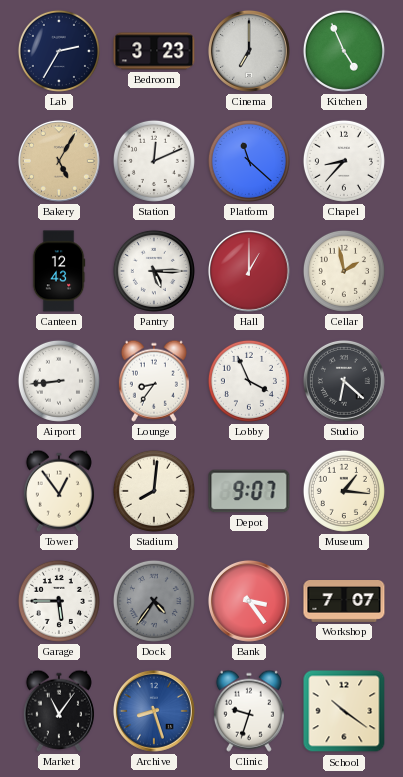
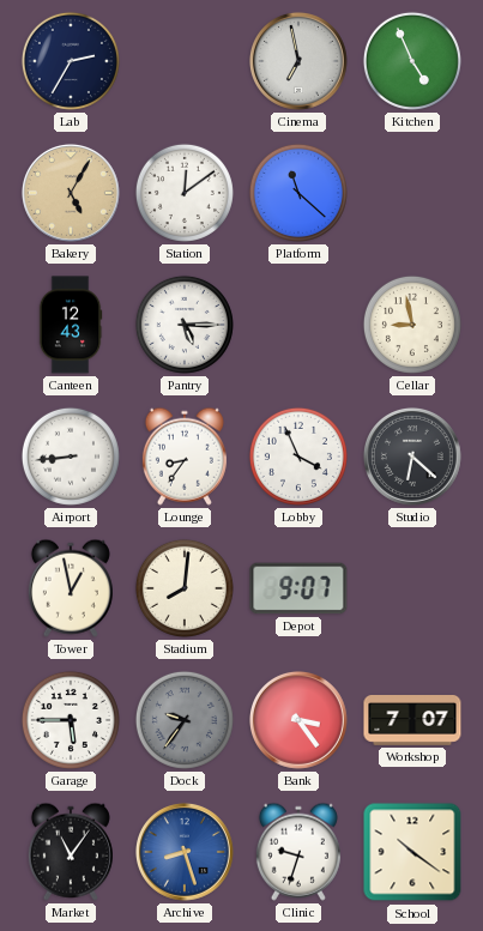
Bedroom: 3:23 -> none (154, 51)
Cinema: 7:00 -> 6:58 (298, 61)
Station: 12:11 -> 12:09 (185, 193)
Chapel: 8:37 -> none (344, 161)
Hall: 1:00 -> none (249, 271)
Cellar: 1:58 -> 8:58 (412, 325)
Tower: 12:54 -> 12:58 (71, 588)
Museum: 1:16 -> none (344, 491)
Dock: 4:36 -> 9:36 (185, 720)
